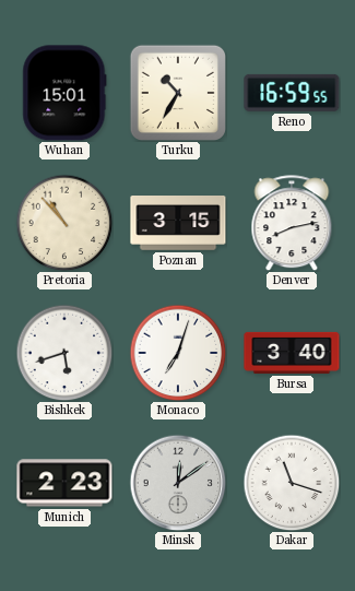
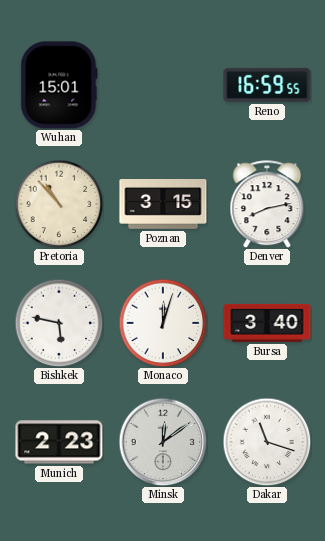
Turku: 10:35 -> none (177, 92)
Bishkek: 5:42 -> 5:47 (59, 323)
Monaco: 7:03 -> 12:03 (163, 323)
